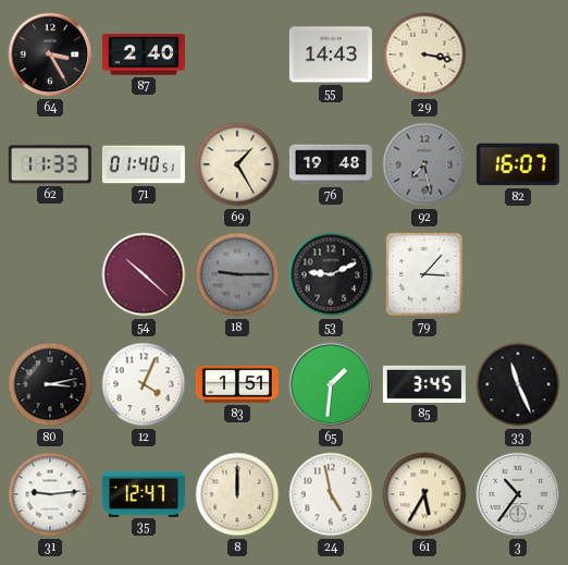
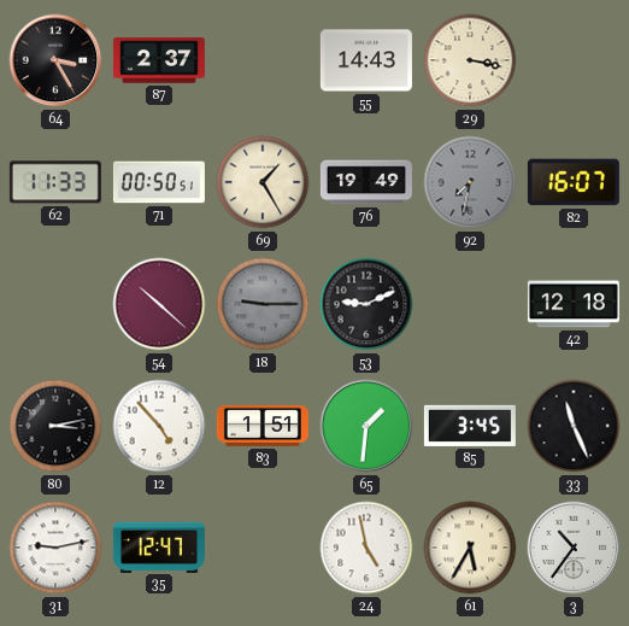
87: 2:40 -> 2:37 (159, 60)
71: 01:40 -> 00:50 (159, 182)
76: 19:48 -> 19:49 (366, 182)
92: 7:28 -> 7:32 (470, 182)
79: 3:07 -> none (424, 274)
42: none -> 12:18 (574, 304)
12: 4:04 -> 4:53 (159, 426)
31: 9:14 -> 9:13 (55, 548)
8: 12:00 -> none (237, 494)
